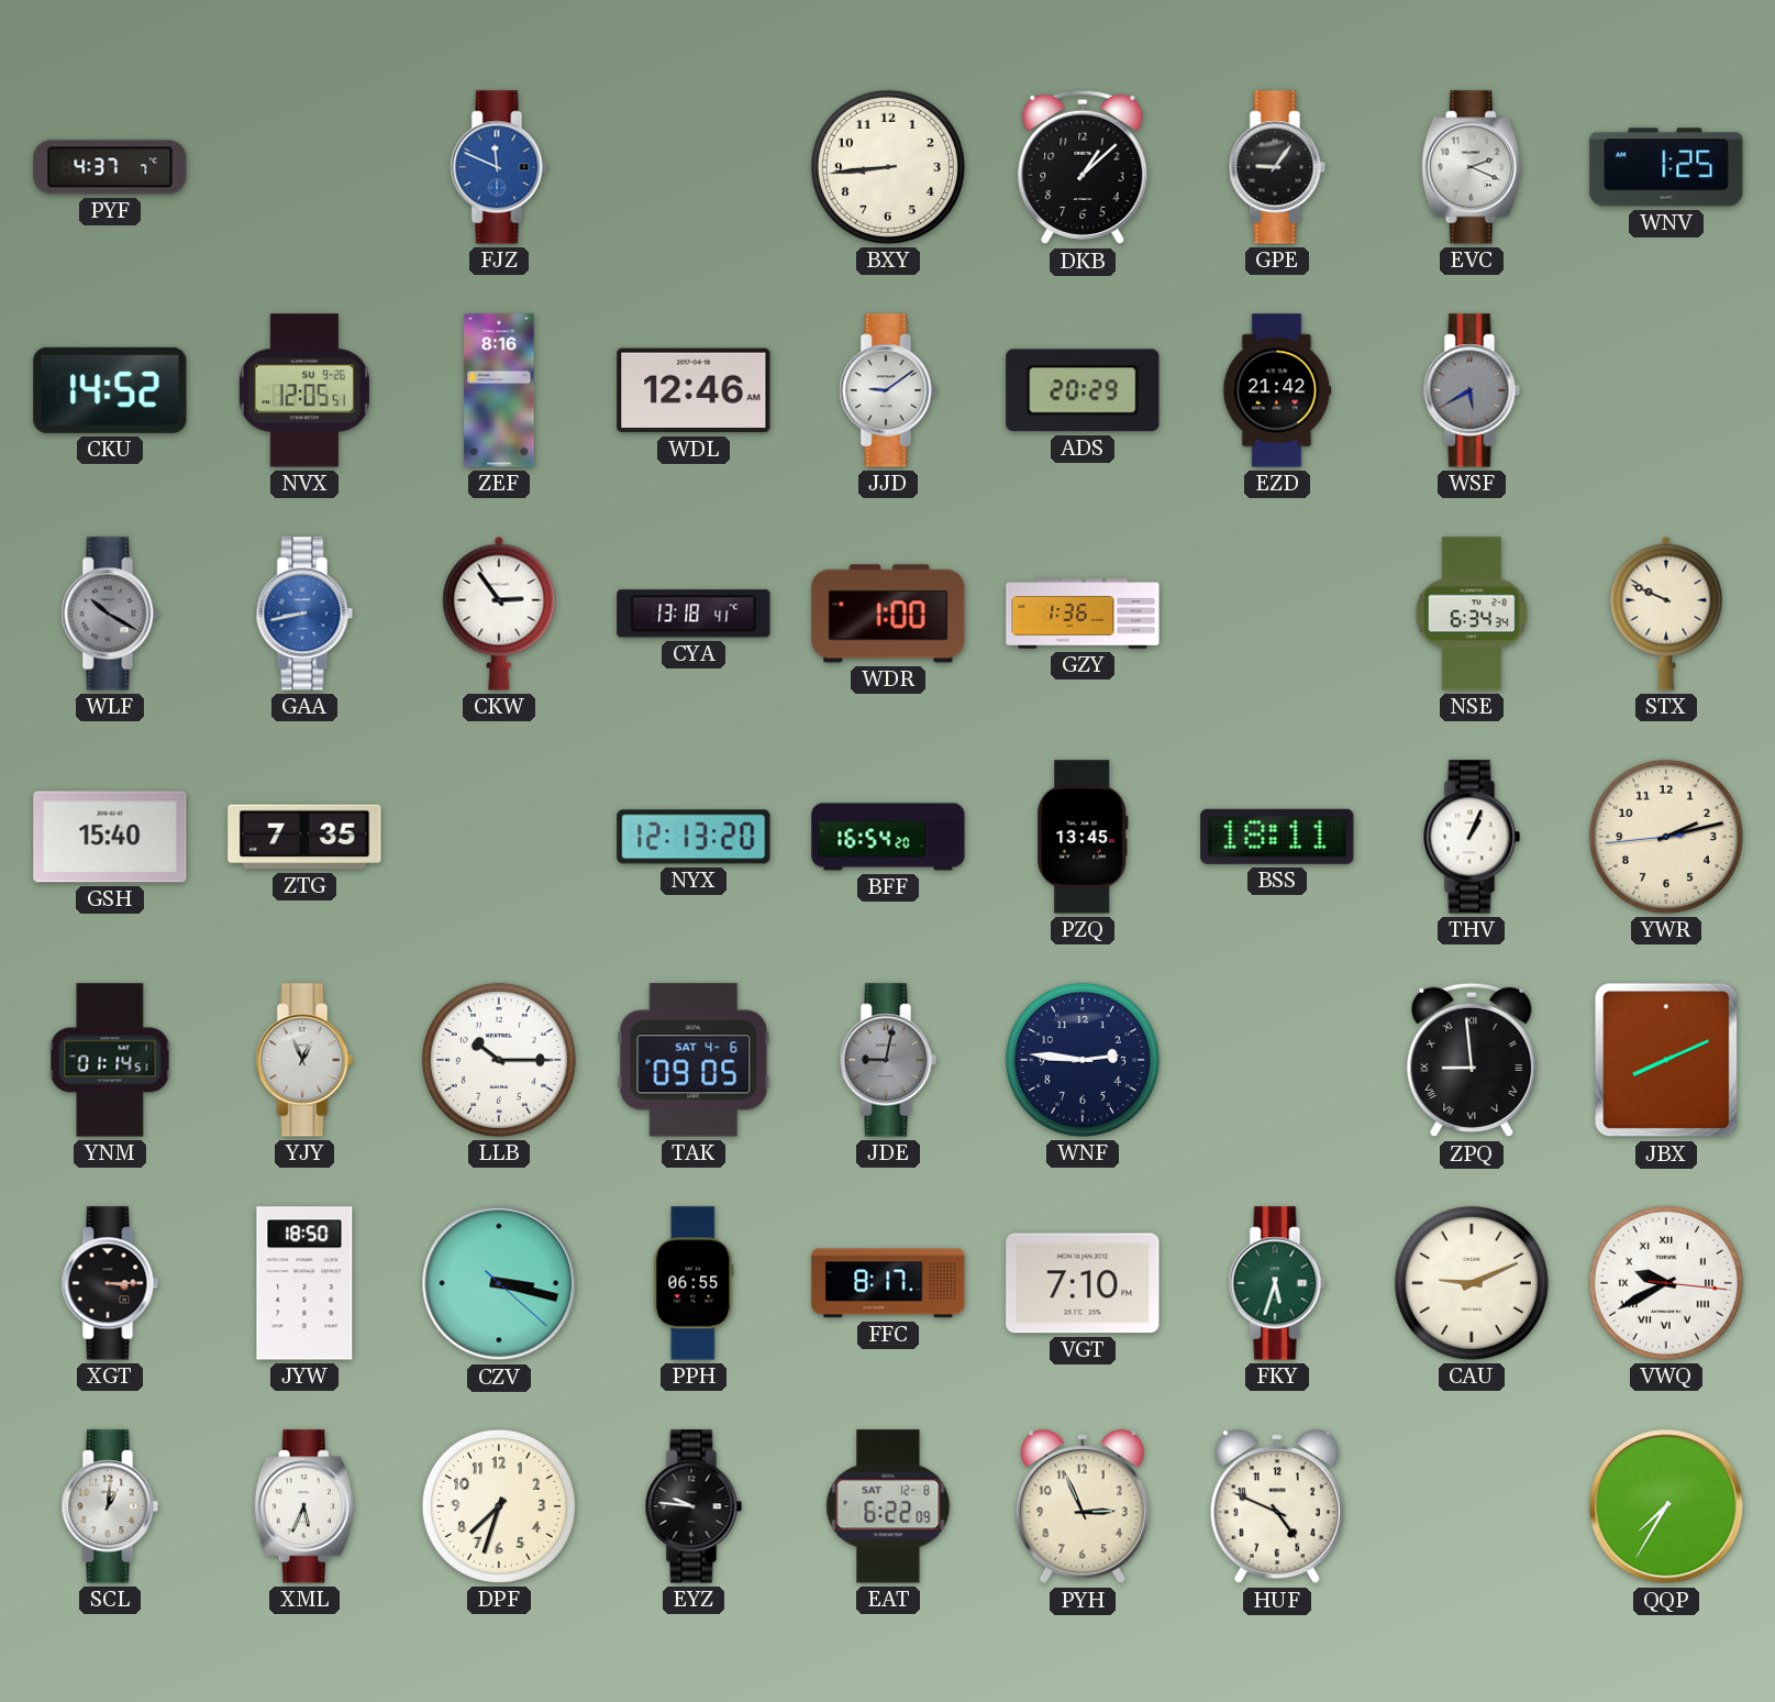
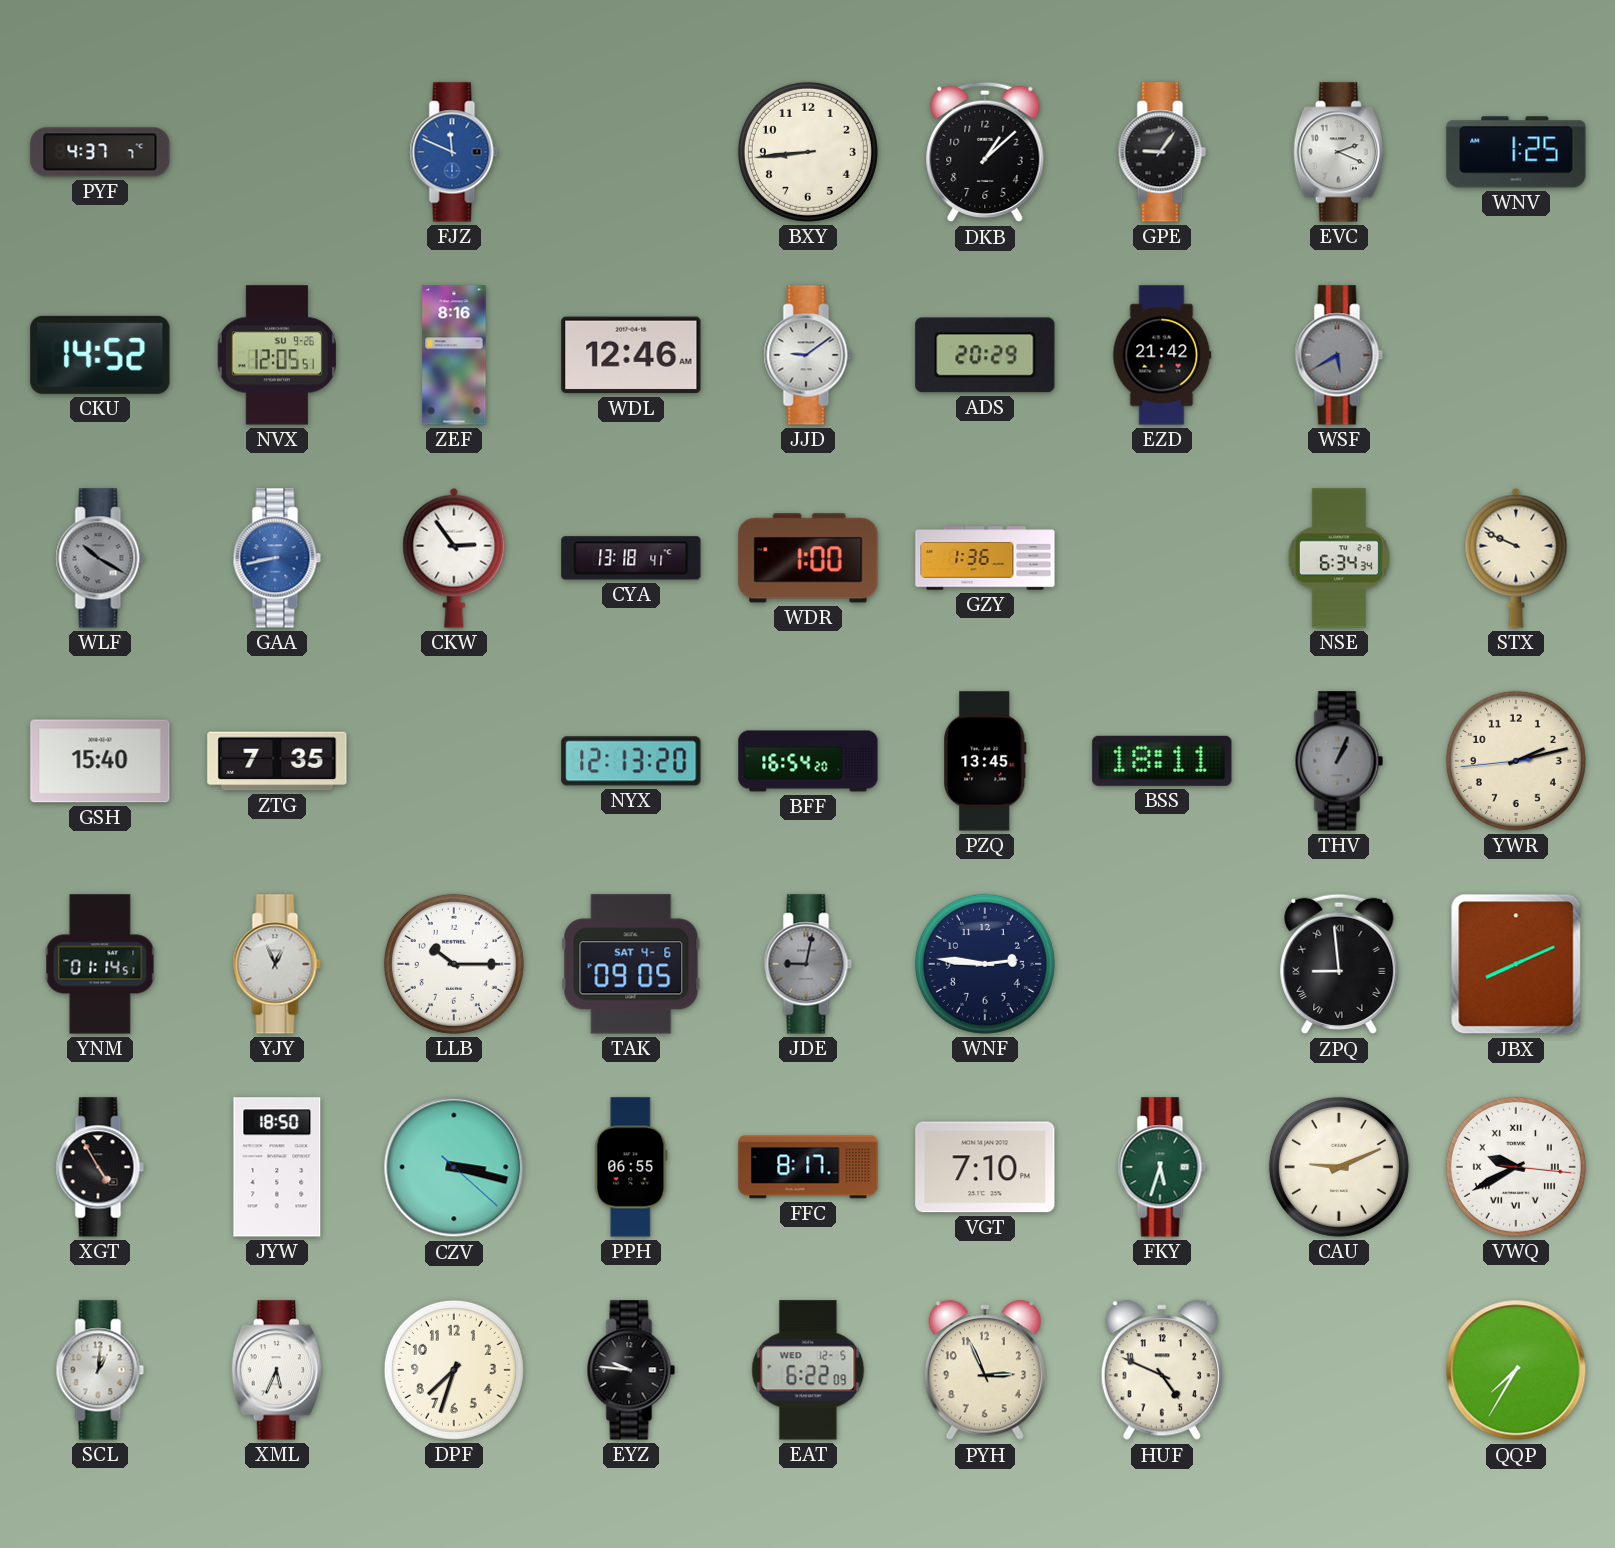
THV dial: white -> grey (1339, 761)
XGT: 3:15 -> 4:55 (100, 1167)
EAT date: SAT 12-8 -> WED 12-5 (808, 1370)
